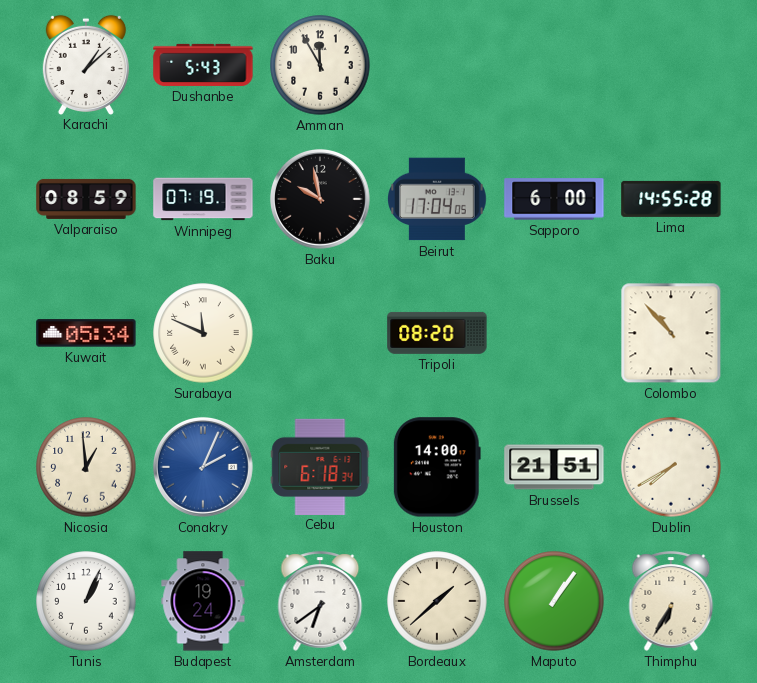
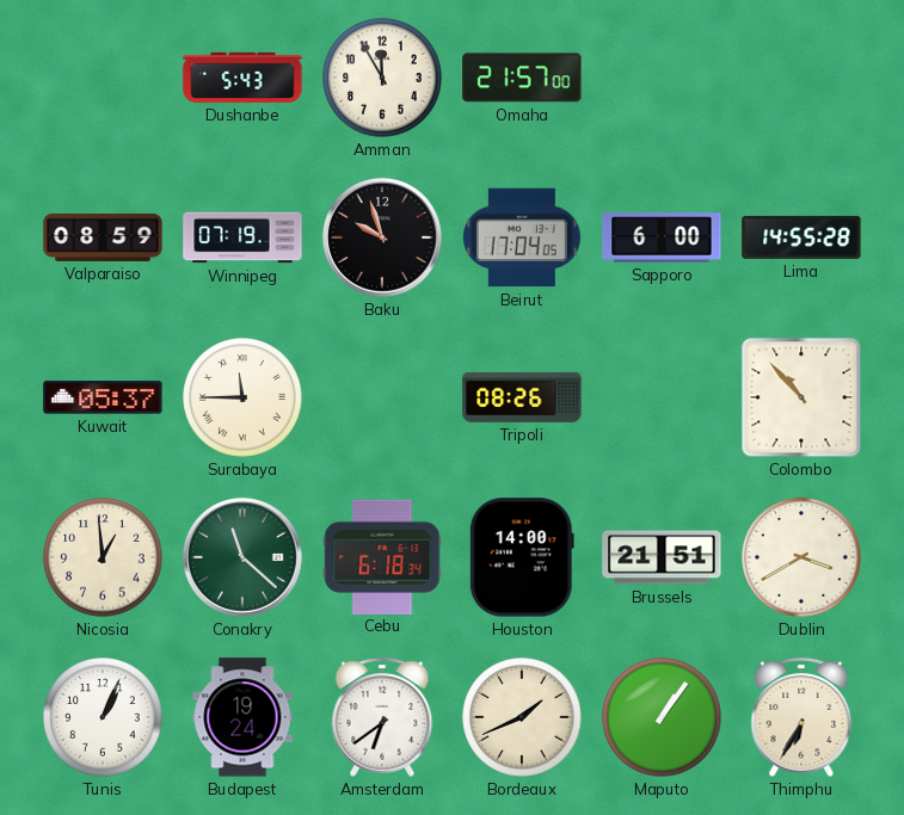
Karachi: 1:08 -> none (86, 64)
Omaha: none -> 21:57 (522, 78)
Baku: 9:58 -> 9:57 (382, 237)
Kuwait: 05:34 -> 05:37 (103, 397)
Surabaya: 11:49 -> 11:45 (242, 397)
Tripoli: 08:20 -> 08:26 (522, 397)
Conakry: 2:04 -> 11:22 (242, 557)
Conakry dial: blue -> green (242, 557)
Dublin: 7:40 -> 3:40 (801, 557)
Bordeaux: 1:38 -> 1:41 (522, 717)
